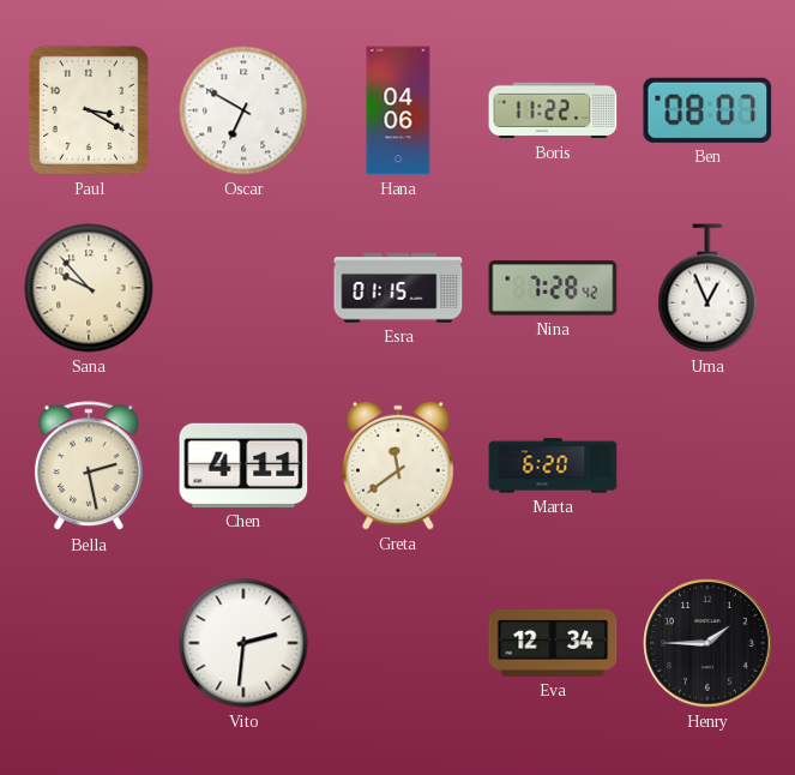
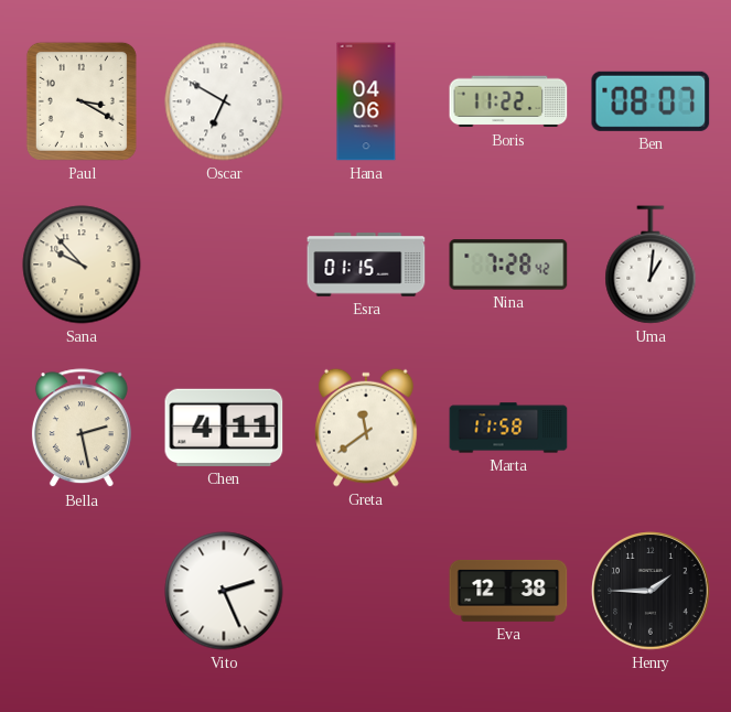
Uma: 12:56 -> 1:01 (651, 265)
Marta: 6:20 -> 11:58 (508, 428)
Vito: 2:31 -> 2:26 (224, 591)
Eva: 12:34 -> 12:38 (508, 591)
